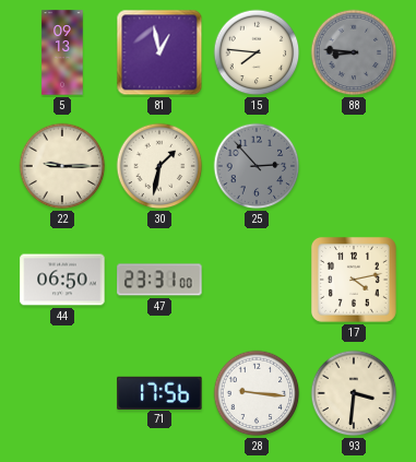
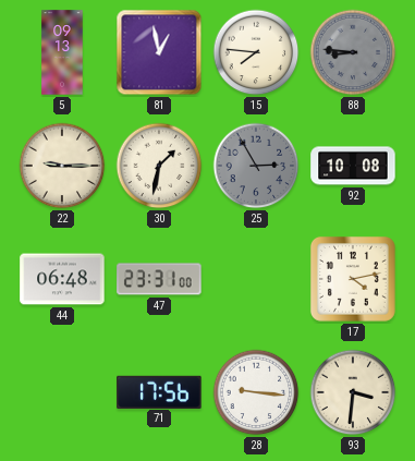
25: 2:53 -> 2:55 (256, 166)
92: none -> 10:08 (353, 166)
44: 06:50 -> 06:48 (62, 279)
